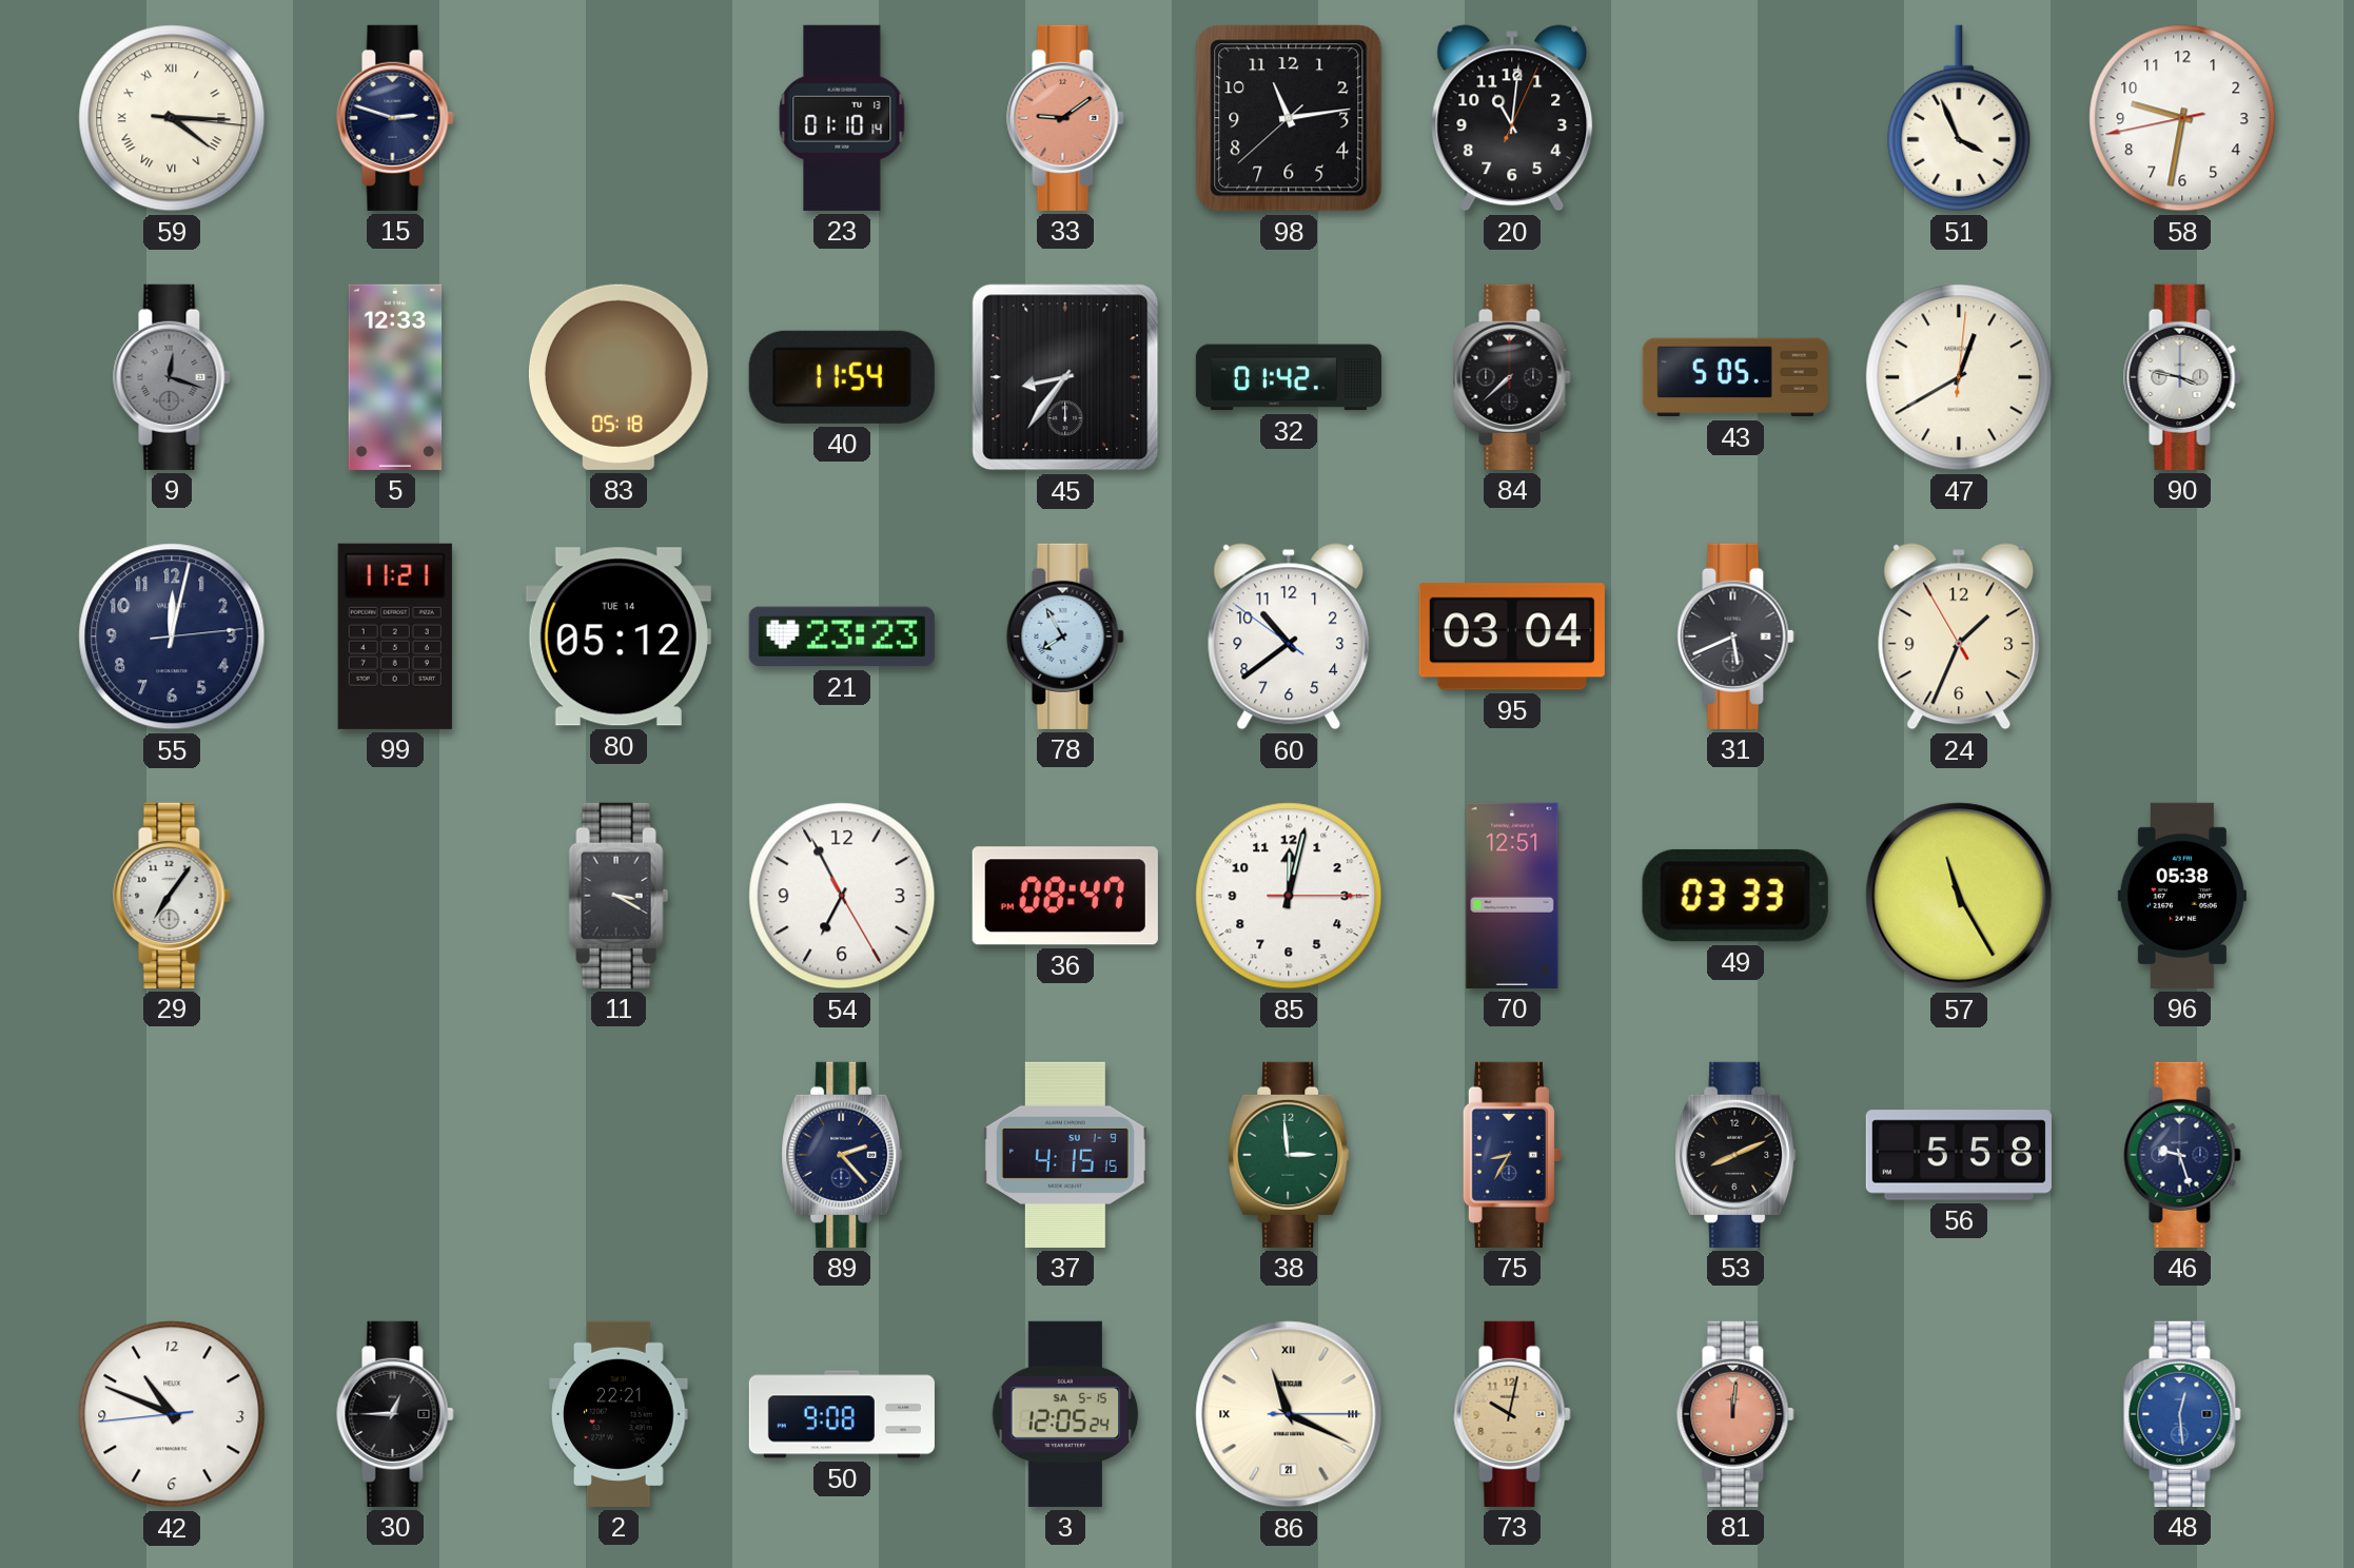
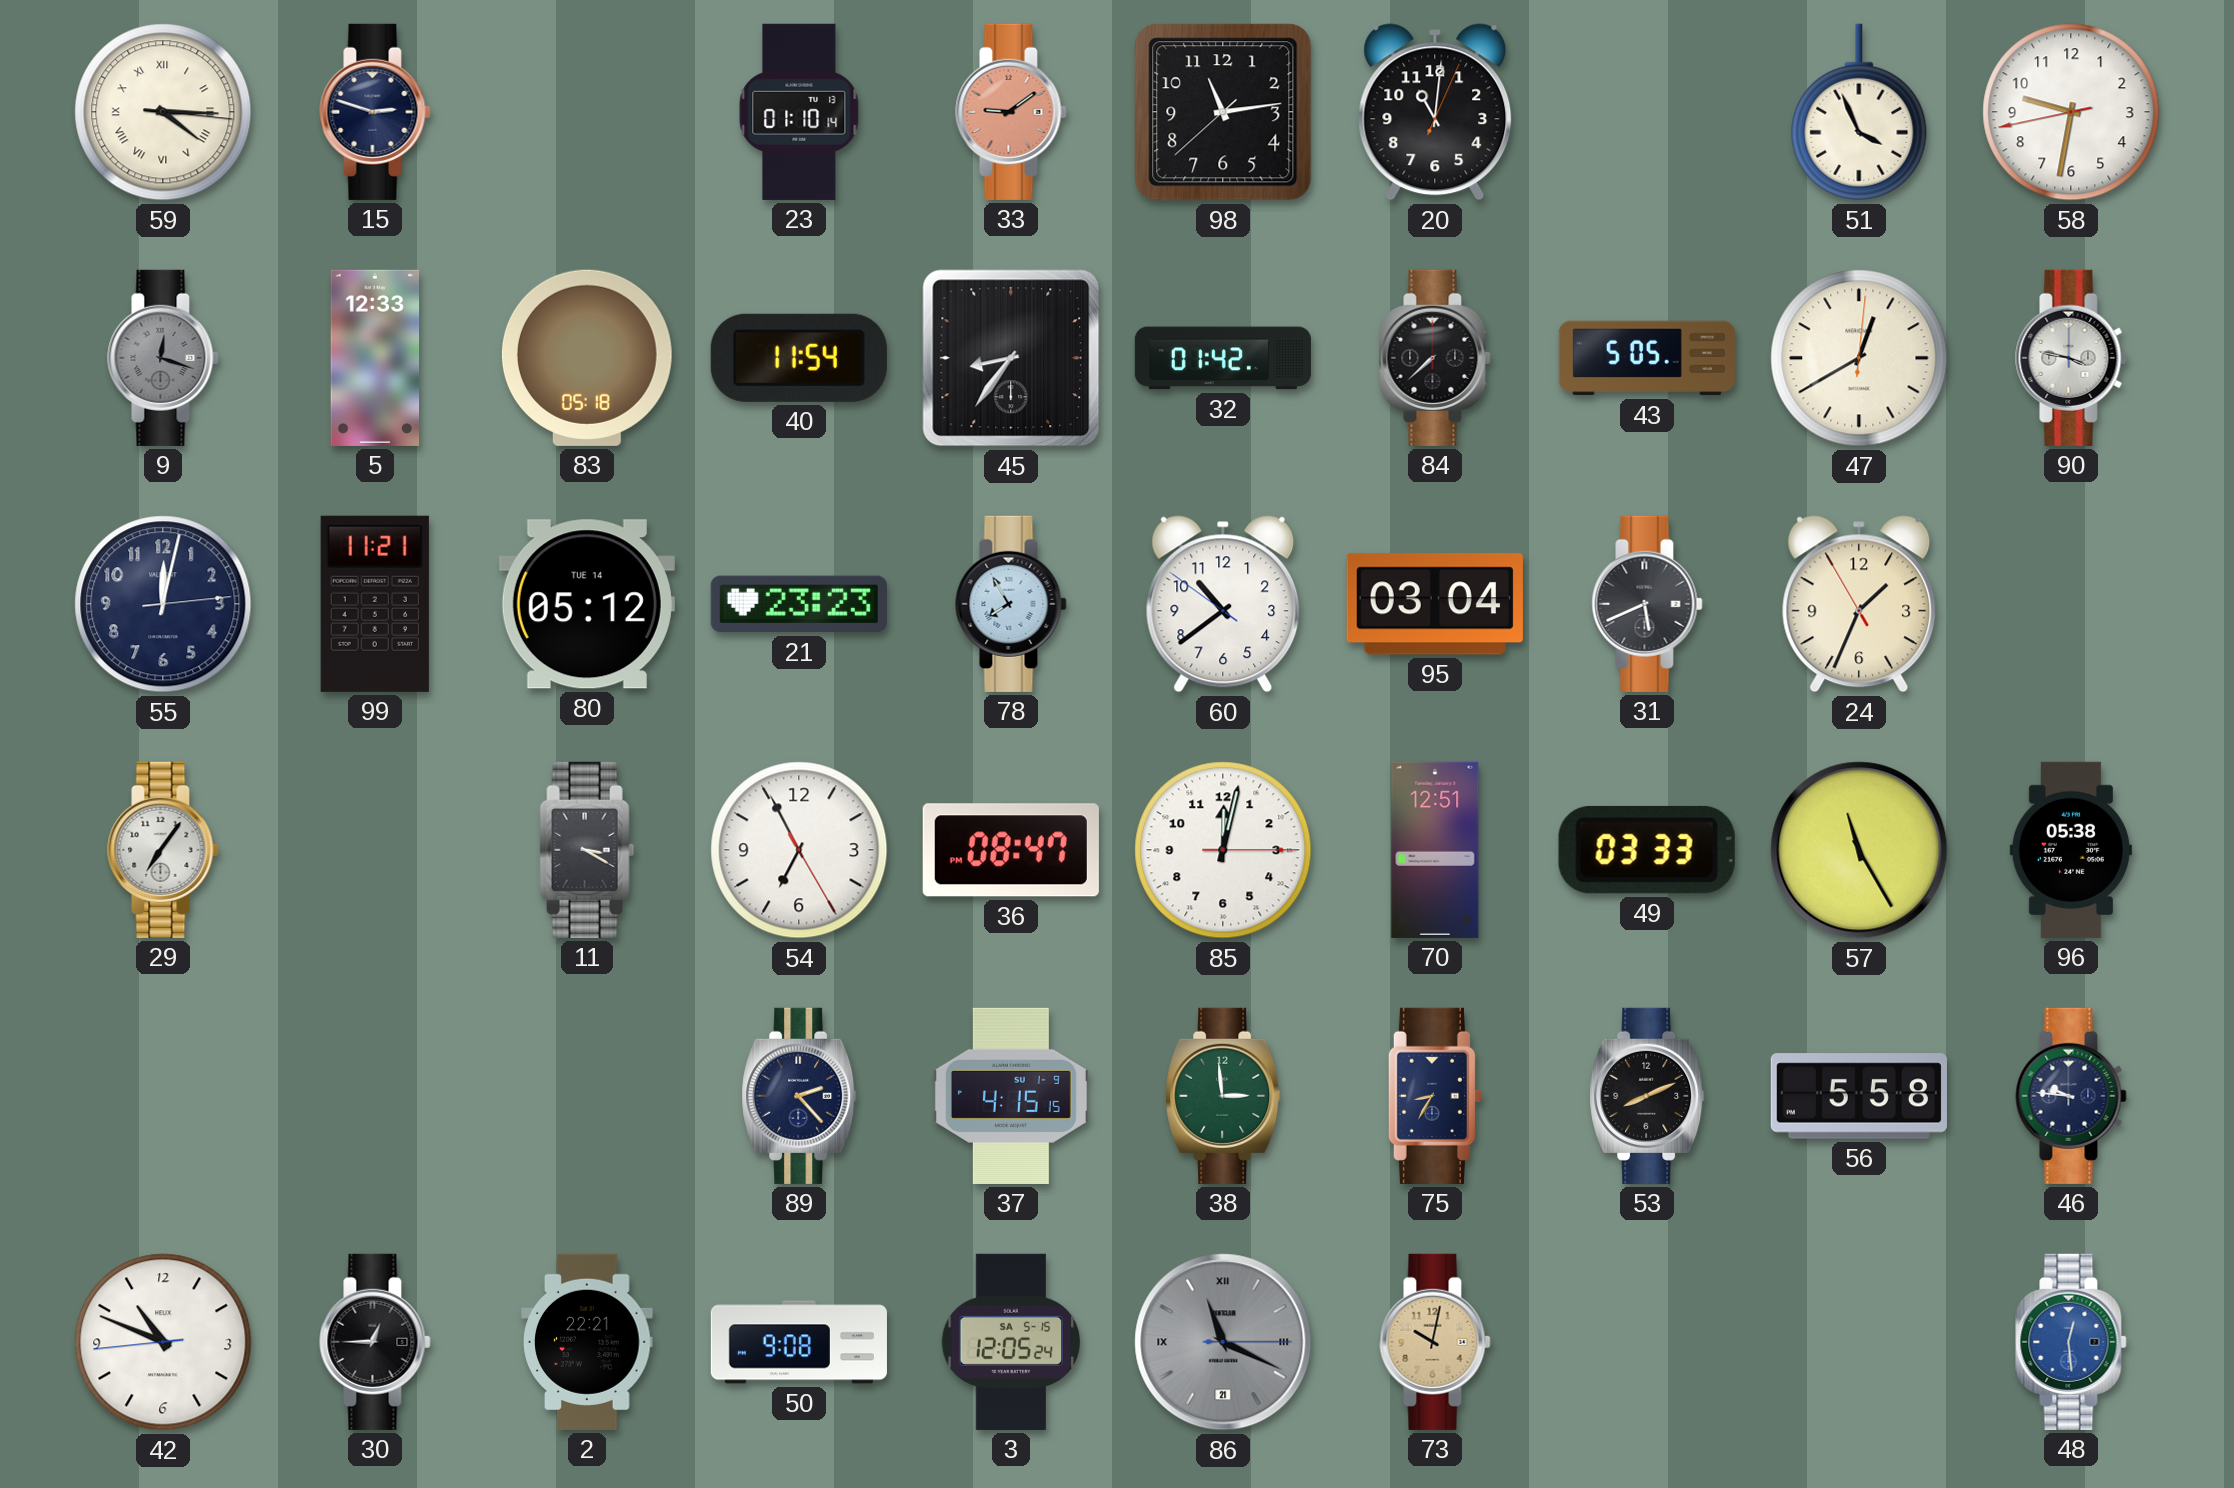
46: 9:27 -> 9:46 (2071, 1096)
86 dial: cream -> grey (1223, 1342)
81: 12:01 -> none (1735, 1414)
